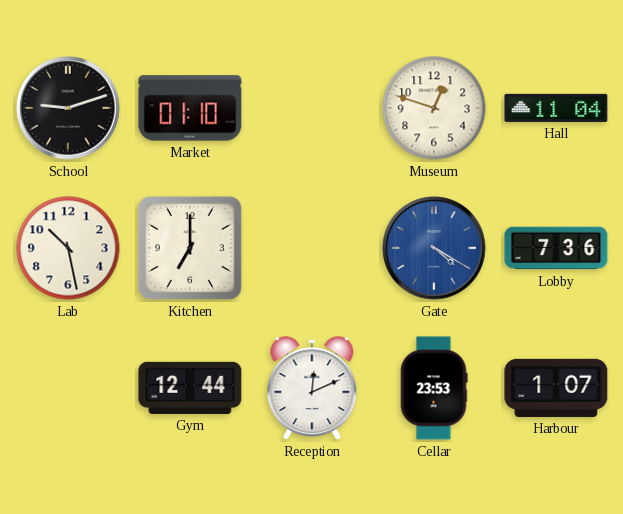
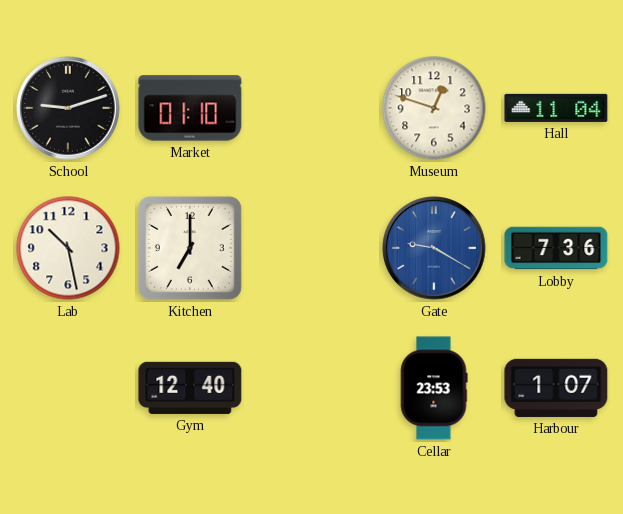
Gate: 4:20 -> 9:20 (434, 248)
Gym: 12:44 -> 12:40 (190, 388)
Reception: 12:11 -> none (312, 389)
